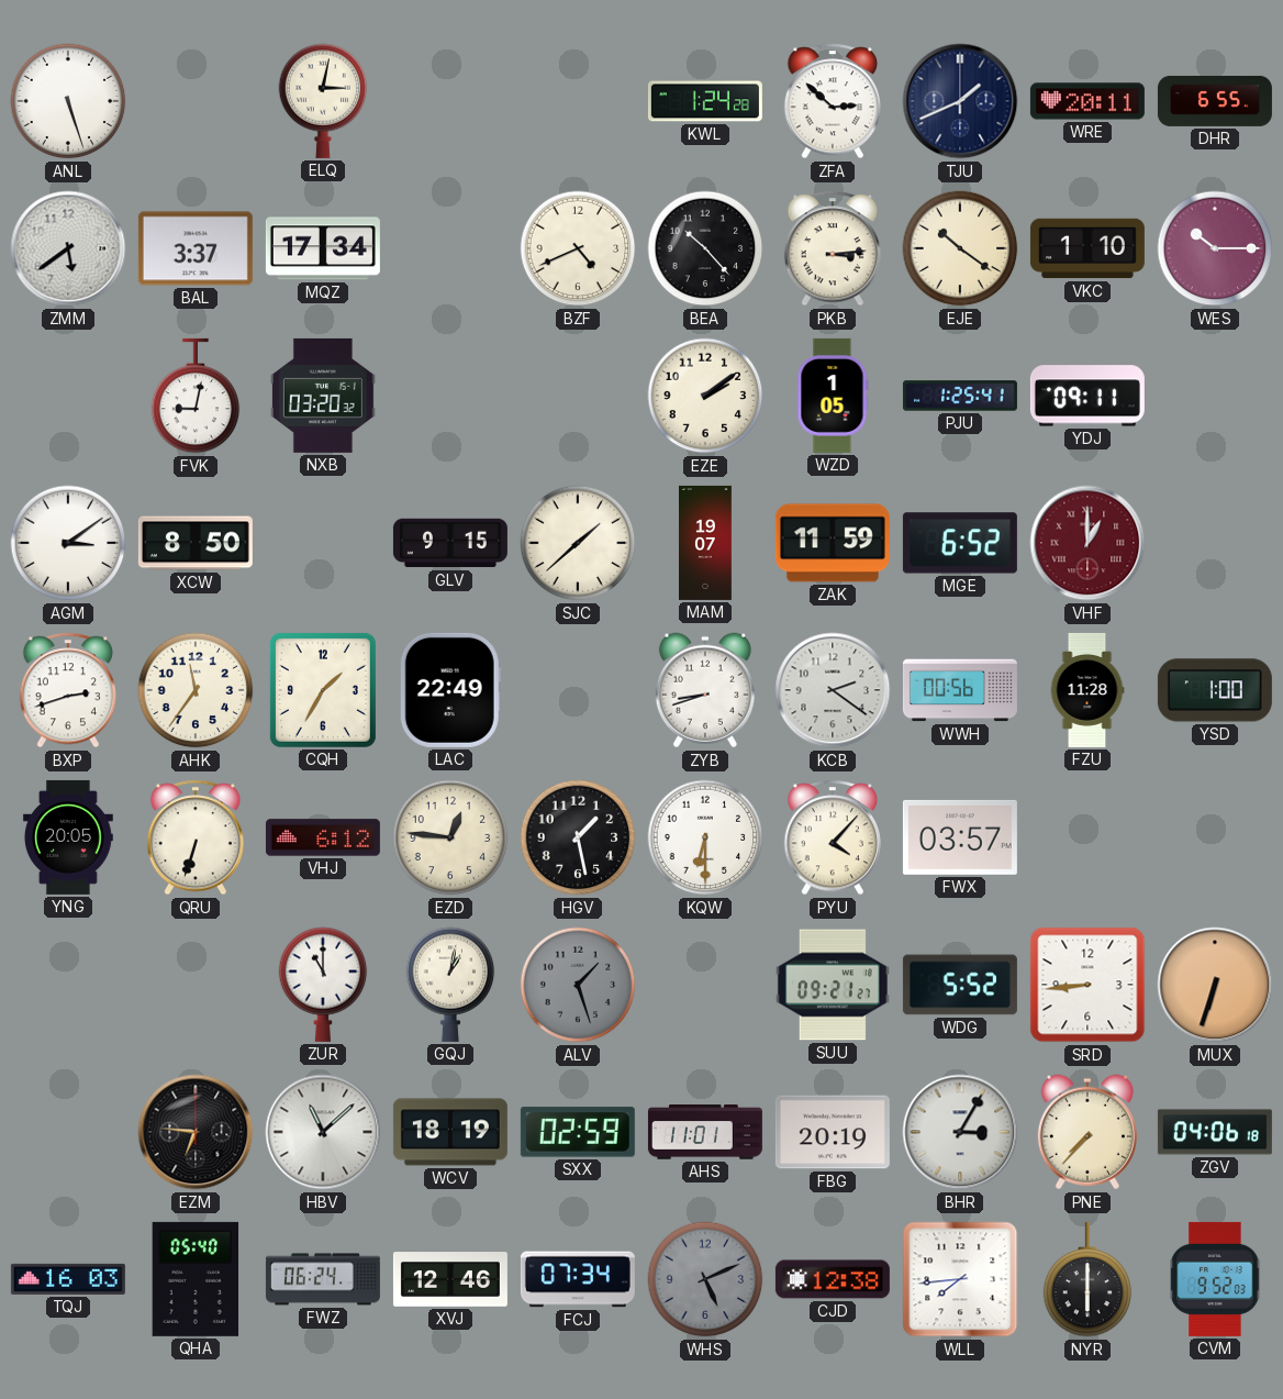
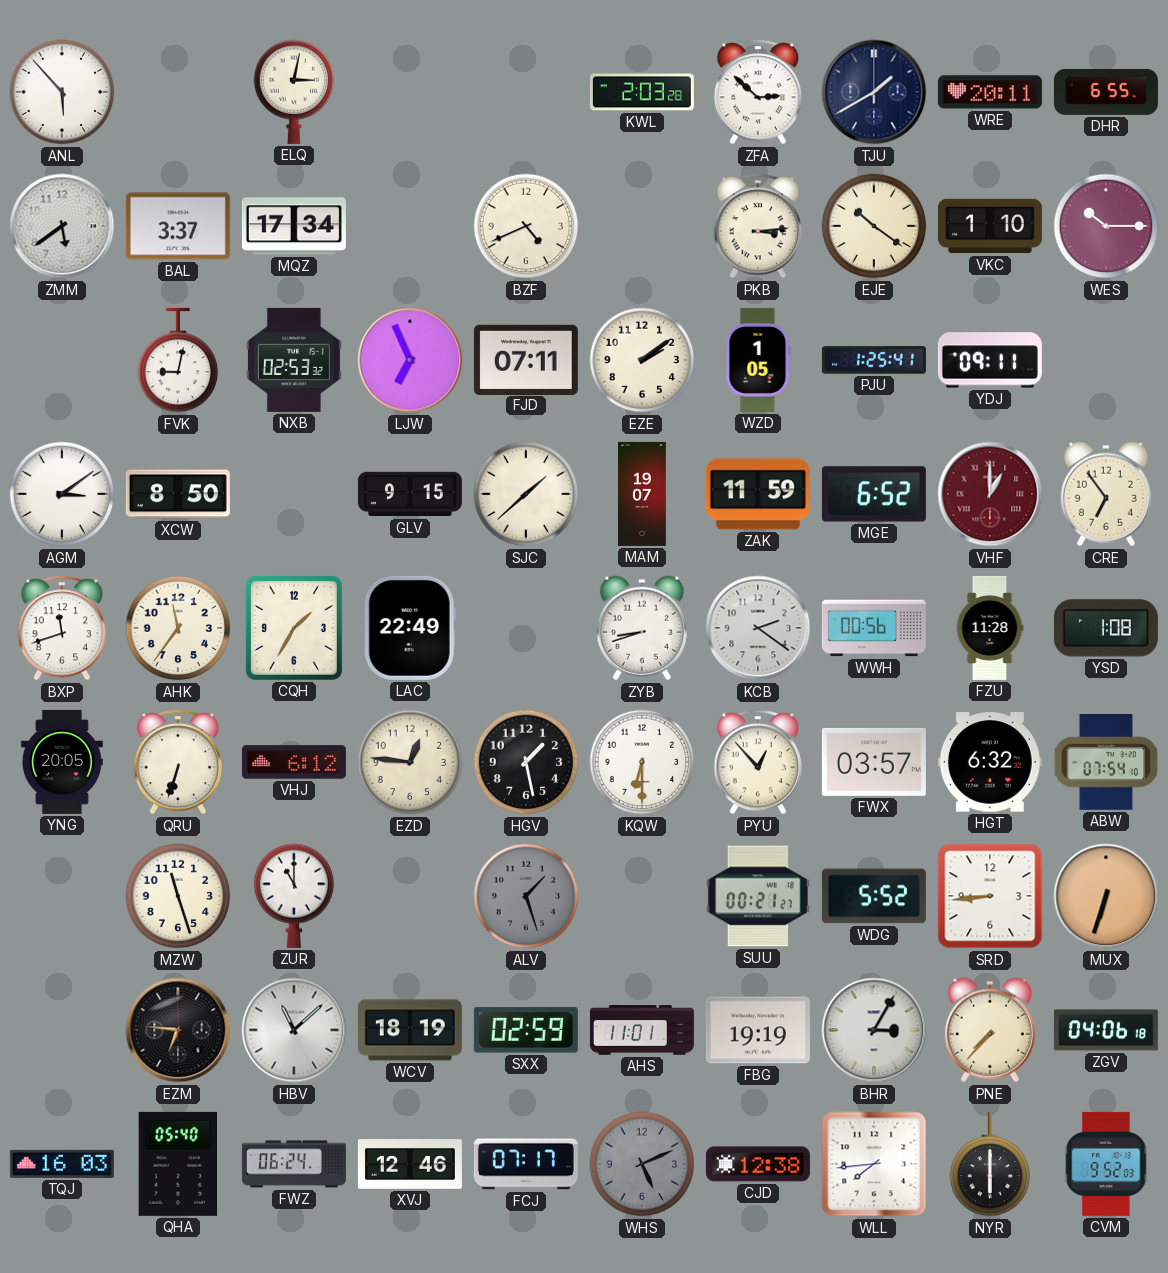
ANL: 5:27 -> 5:53 (62, 92)
KWL: 1:24 -> 2:03 (642, 92)
TJU: 1:41 -> 1:40 (874, 92)
BEA: 10:23 -> none (705, 248)
NXB: 03:20 -> 02:53 (294, 360)
LJW: none -> 6:56 (410, 360)
FJD: none -> 07:11 (526, 359)
CRE: none -> 6:54 (1106, 494)
BXP: 2:42 -> 11:42 (61, 628)
YSD: 1:00 -> 1:08 (1106, 628)
PYU: 4:07 -> 12:53 (757, 762)
HGT: none -> 6:32 (990, 762)
ABW: none -> 07:54 (1106, 763)
MZW: none -> 11:27 (178, 896)
GQJ: 1:02 -> none (450, 985)
SUU: 09:21 -> 00:21 (758, 896)
FBG: 20:19 -> 19:19 (758, 1030)
FCJ: 07:34 -> 07:17 (526, 1164)
